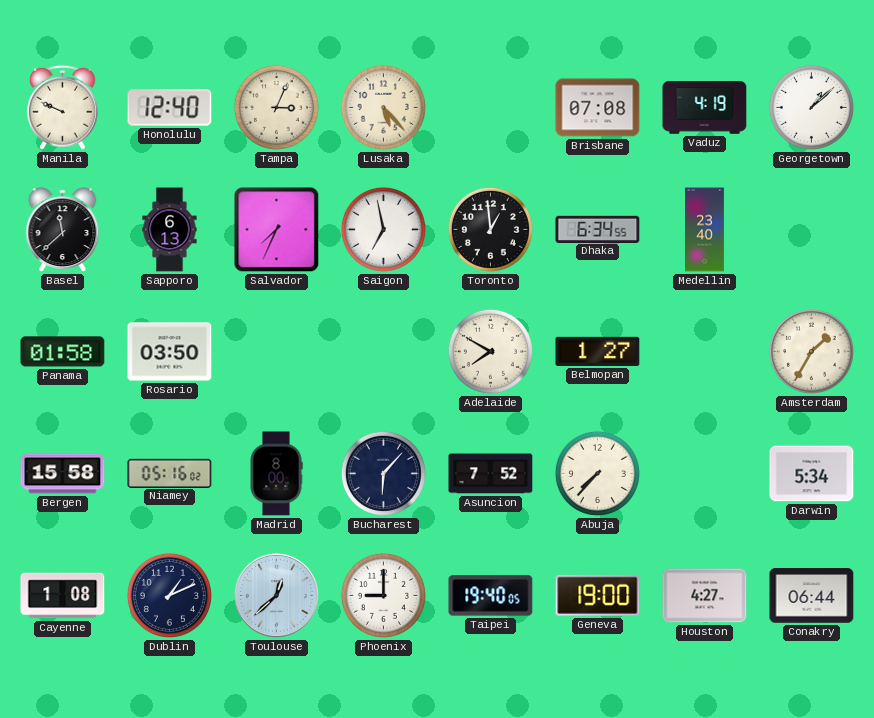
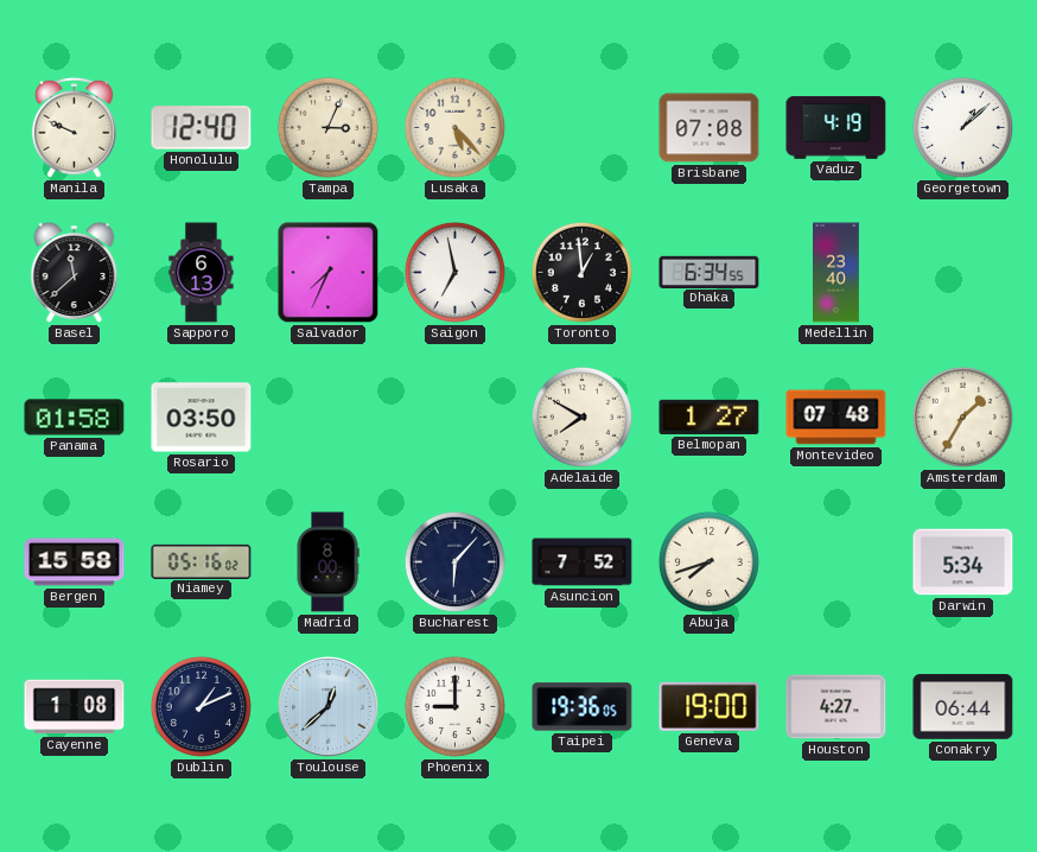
Montevideo: none -> 07:48 (836, 418)
Abuja: 7:37 -> 7:42 (708, 561)
Taipei: 19:40 -> 19:36 (583, 707)
